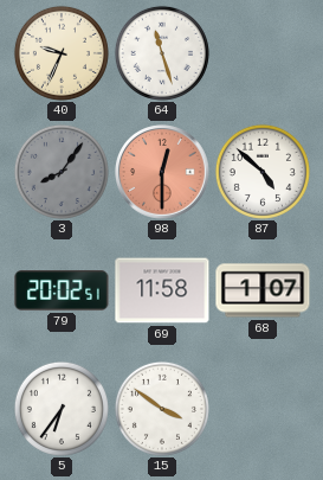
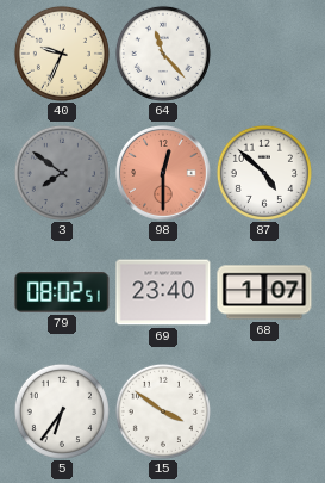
64: 11:27 -> 11:23 (163, 54)
3: 8:06 -> 7:51 (62, 173)
79: 20:02 -> 08:02 (62, 292)
69: 11:58 -> 23:40 (163, 292)
